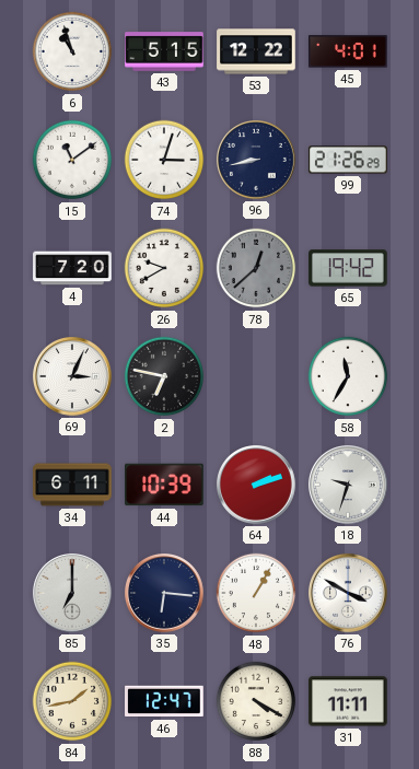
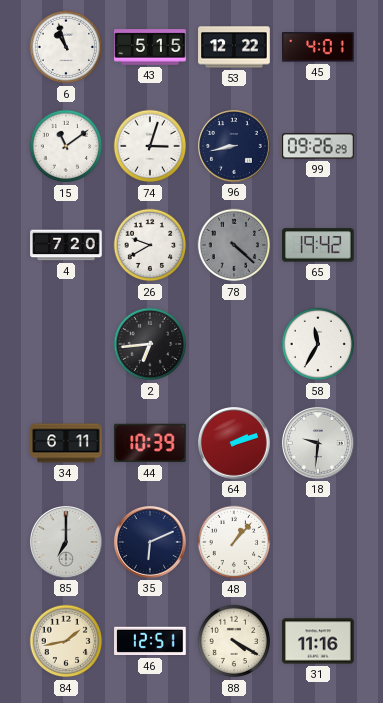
99: 21:26 -> 09:26 (318, 146)
78: 12:38 -> 4:22 (234, 245)
69: 3:04 -> none (73, 377)
2: 6:47 -> 6:44 (150, 344)
18: 9:33 -> 9:31 (319, 444)
35: 6:16 -> 6:11 (151, 543)
48: 1:05 -> 1:07 (234, 542)
76: 3:50 -> none (349, 594)
46: 12:47 -> 12:51 (150, 641)
31: 11:11 -> 11:16 (318, 641)
